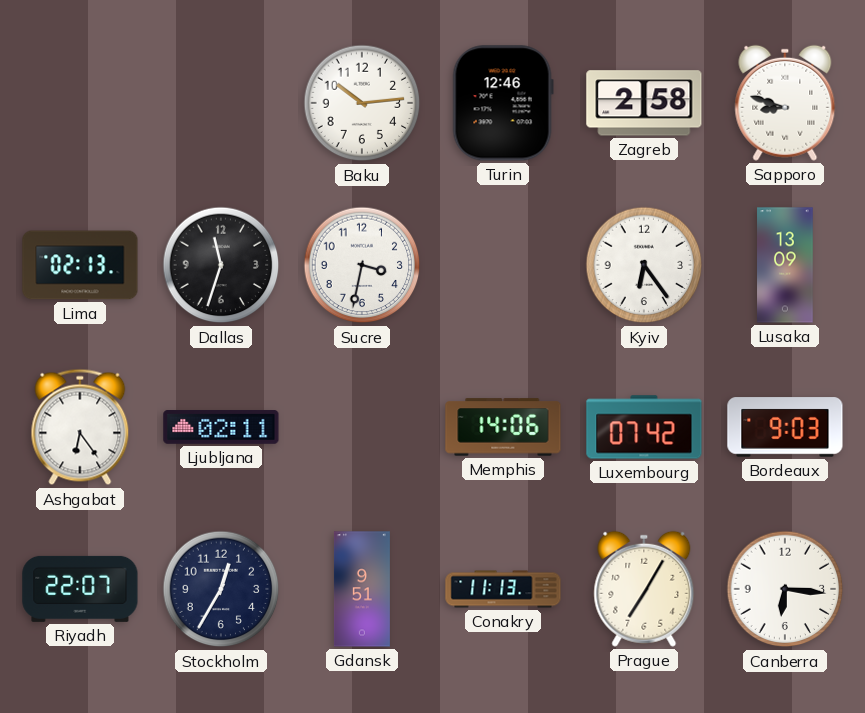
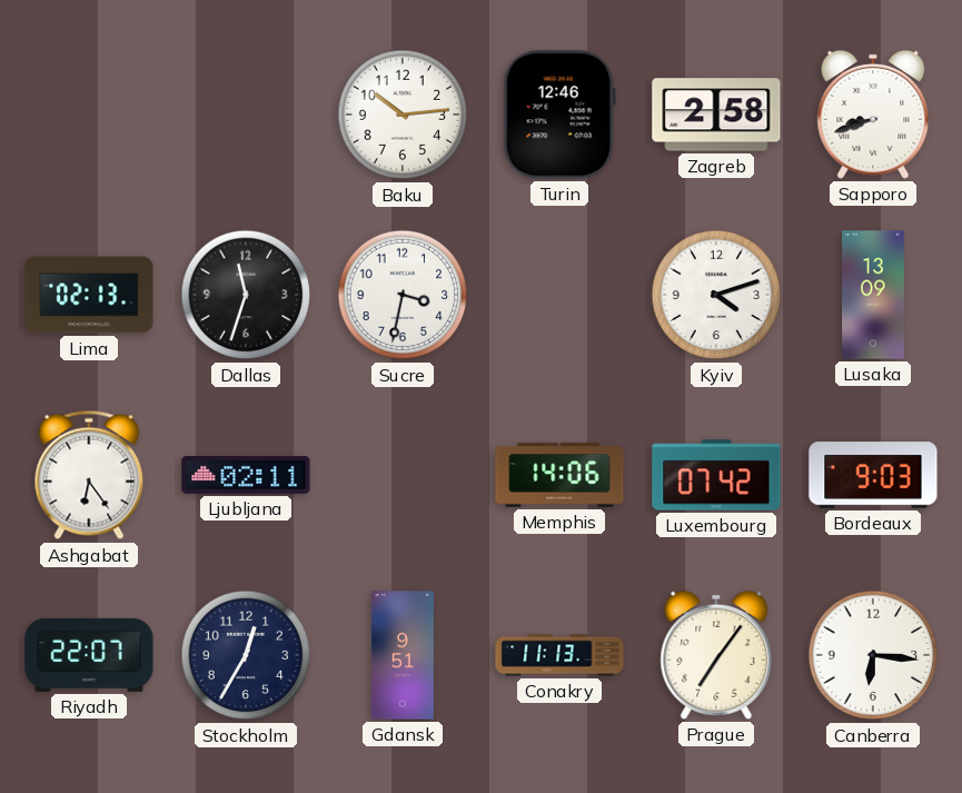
Sapporo: 8:48 -> 8:42 (873, 115)
Kyiv: 6:24 -> 4:12 (716, 295)
Prague: 7:05 -> 7:06 (716, 655)
